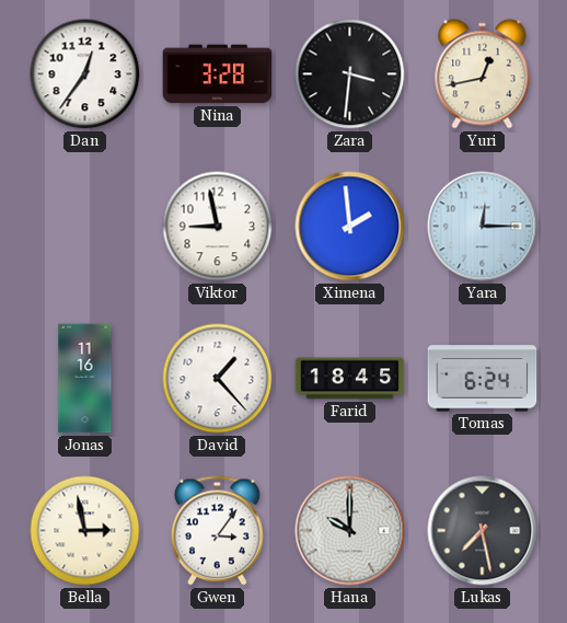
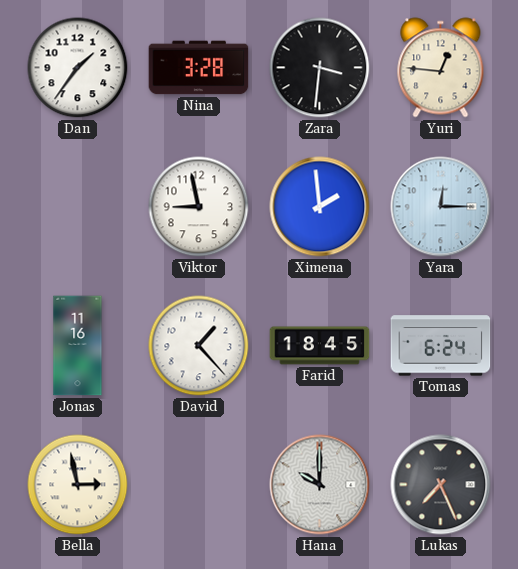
Dan: 12:36 -> 1:36 (78, 68)
Yuri: 12:43 -> 12:46 (441, 68)
Gwen: 3:06 -> none (218, 531)
Lukas: 7:28 -> 7:26 (441, 485)
